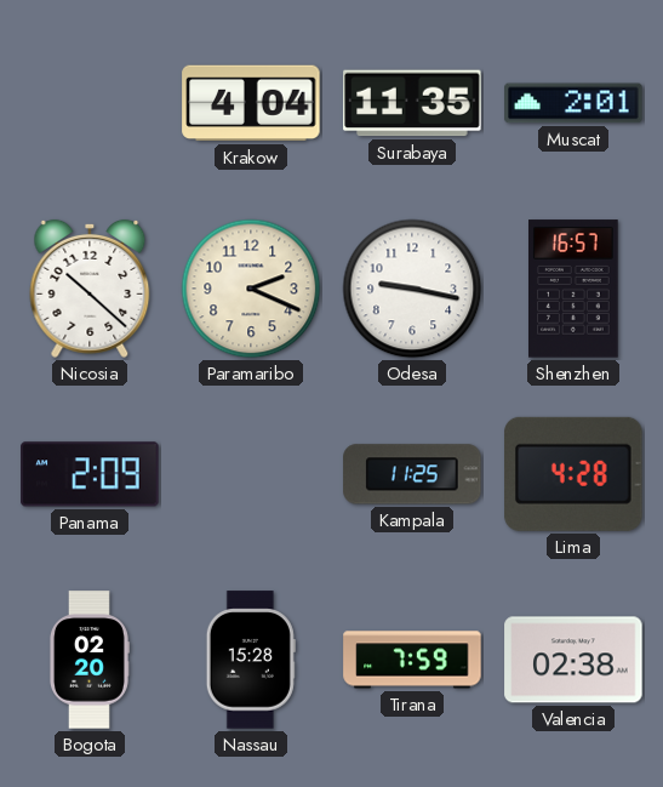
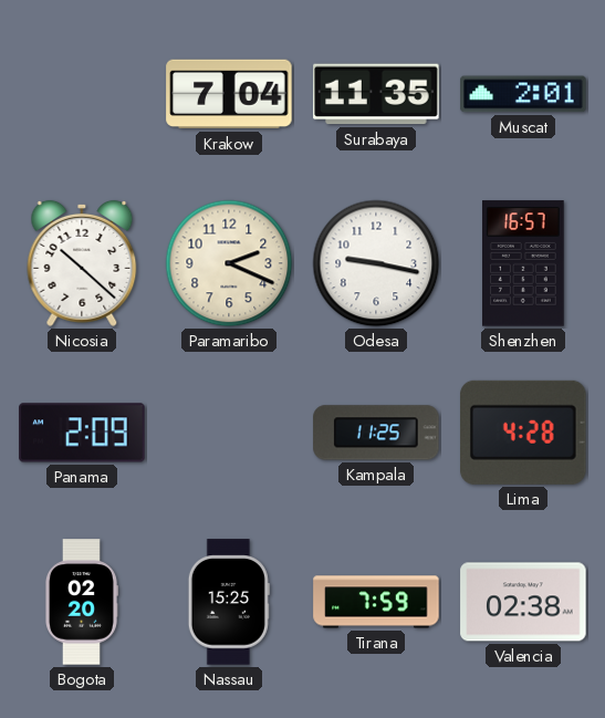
Krakow: 4:04 -> 7:04 (229, 94)
Nassau: 15:28 -> 15:25 (229, 602)
